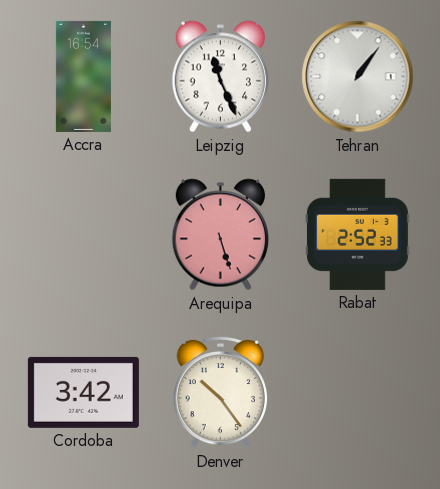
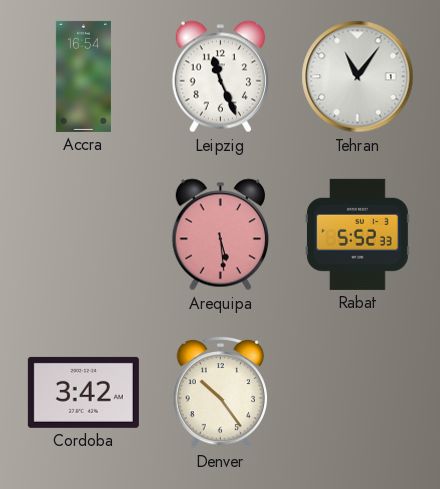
Tehran: 1:06 -> 11:06 (358, 77)
Arequipa: 5:27 -> 5:29 (220, 235)
Rabat: 2:52 -> 5:52 (357, 234)
